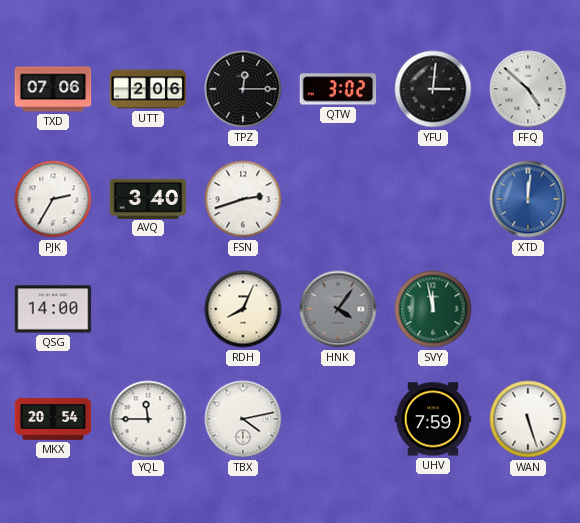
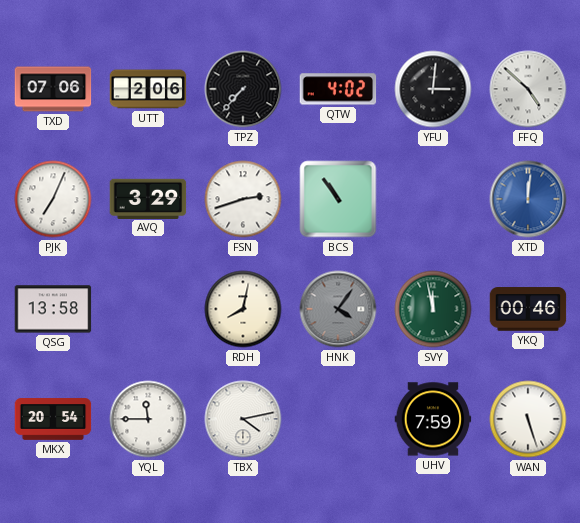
TPZ: 12:15 -> 7:37 (243, 89)
QTW: 3:02 -> 4:02 (338, 89)
PJK: 2:35 -> 7:04 (53, 199)
AVQ: 3:40 -> 3:29 (148, 198)
BCS: none -> 10:54 (338, 199)
QSG: 14:00 -> 13:58 (53, 309)
RDH: 8:04 -> 8:02 (243, 309)
YKQ: none -> 00:46 (528, 309)
